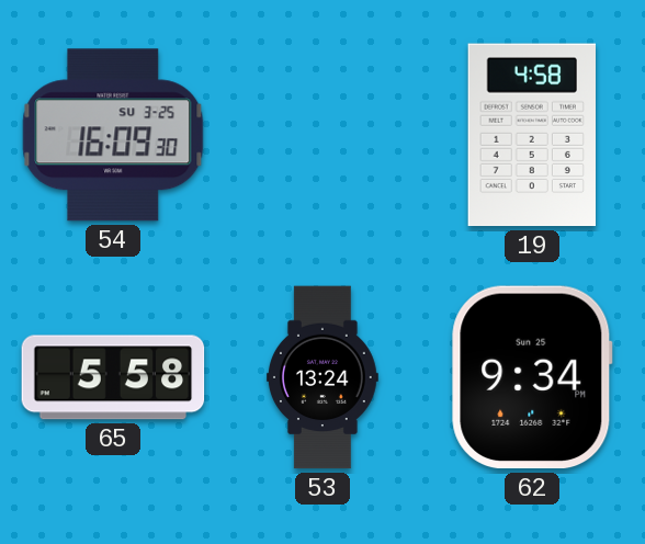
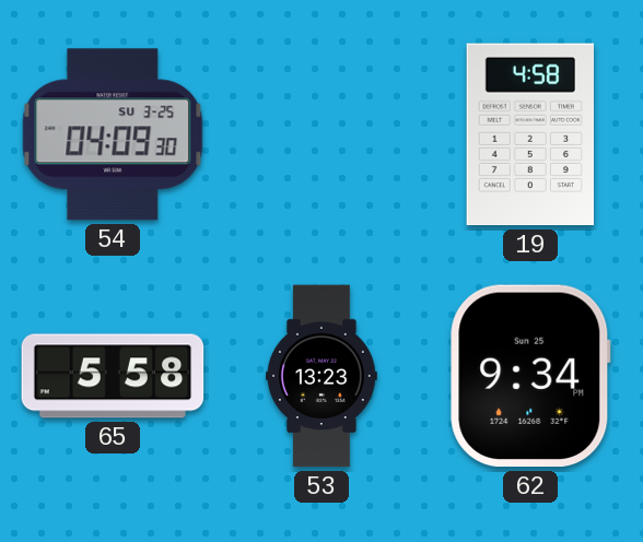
54: 16:09 -> 04:09 (113, 134)
53: 13:24 -> 13:23 (321, 376)
